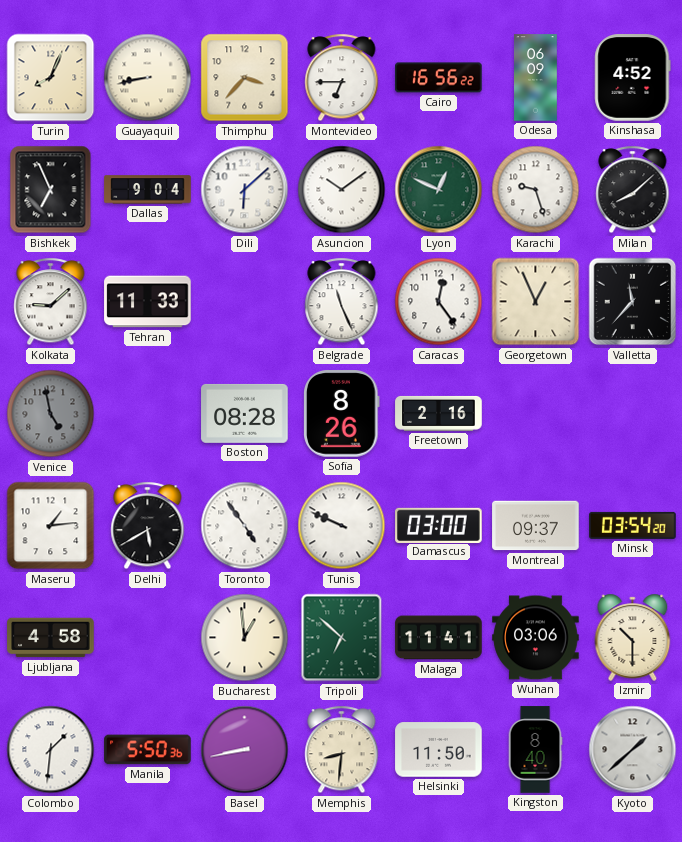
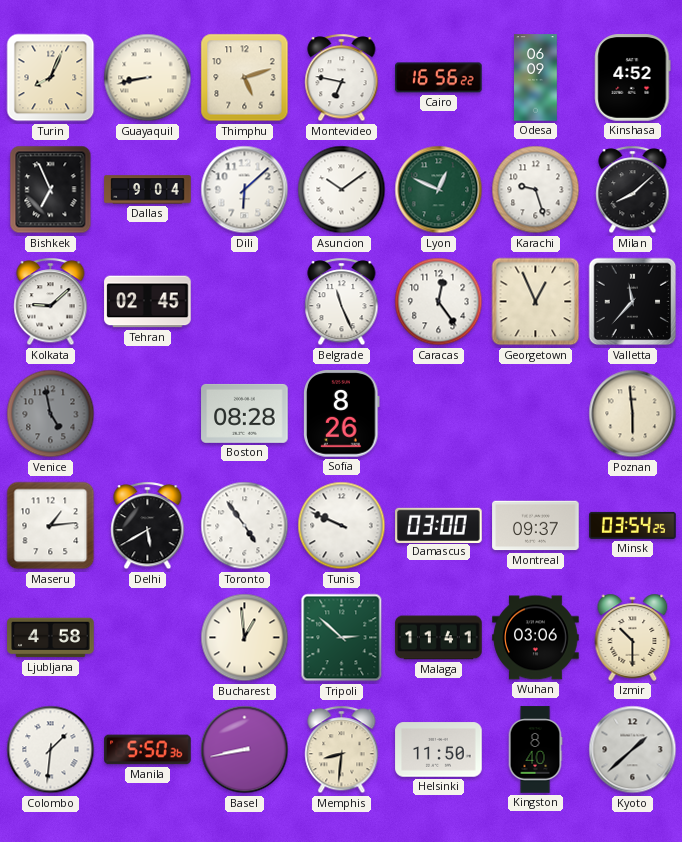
Thimphu: 3:37 -> 5:12 (245, 78)
Montevideo: 6:45 -> 6:47 (342, 78)
Tehran: 11:33 -> 02:45 (148, 302)
Freetown: 2:16 -> none (439, 413)
Poznan: none -> 5:59 (633, 414)
Minsk: 03:54:20 -> 03:54:25 (633, 525)
Tripoli: 6:52 -> 2:52 (342, 638)
